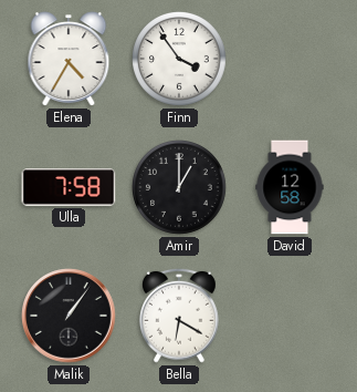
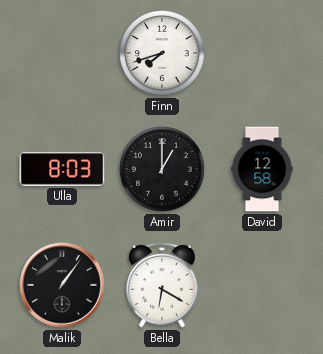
Elena: 4:35 -> none (69, 59)
Finn: 3:54 -> 7:42 (163, 54)
Ulla: 7:58 -> 8:03 (62, 169)
